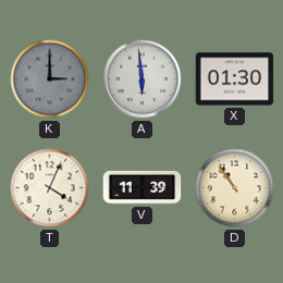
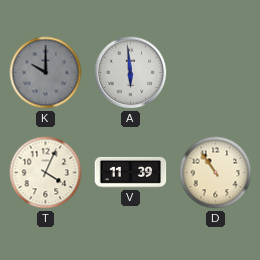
K: 3:00 -> 10:00 (46, 73)
X: 01:30 -> none (235, 79)
